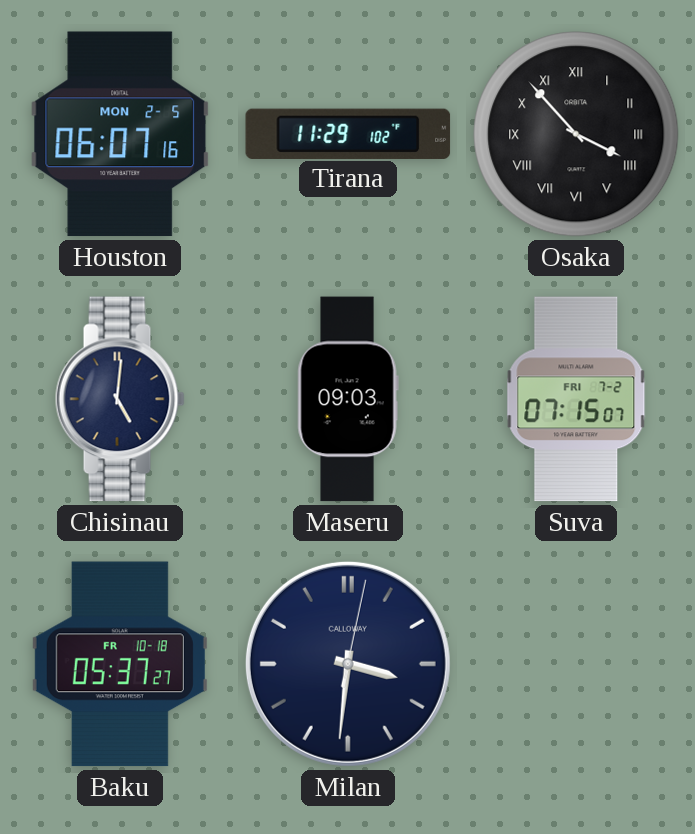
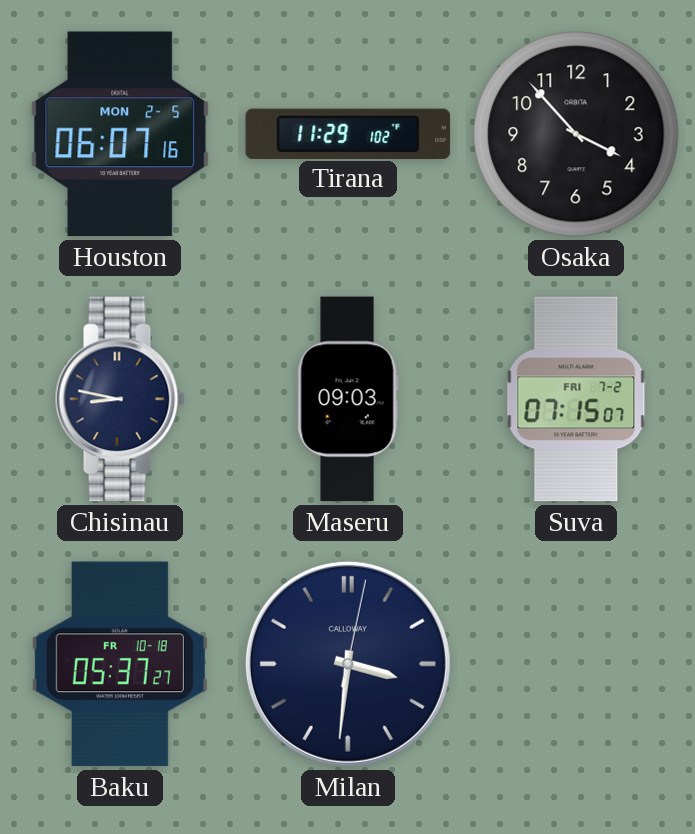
Osaka numerals: Roman -> Arabic (576, 134)
Chisinau: 5:01 -> 8:47 (120, 399)
